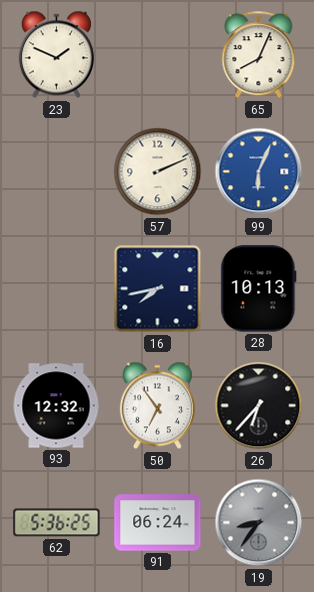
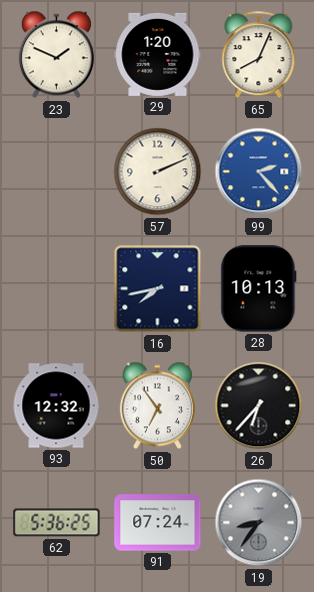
29: none -> 1:20 (158, 54)
99: 6:04 -> 2:23 (259, 172)
91: 06:24 -> 07:24 (158, 523)
